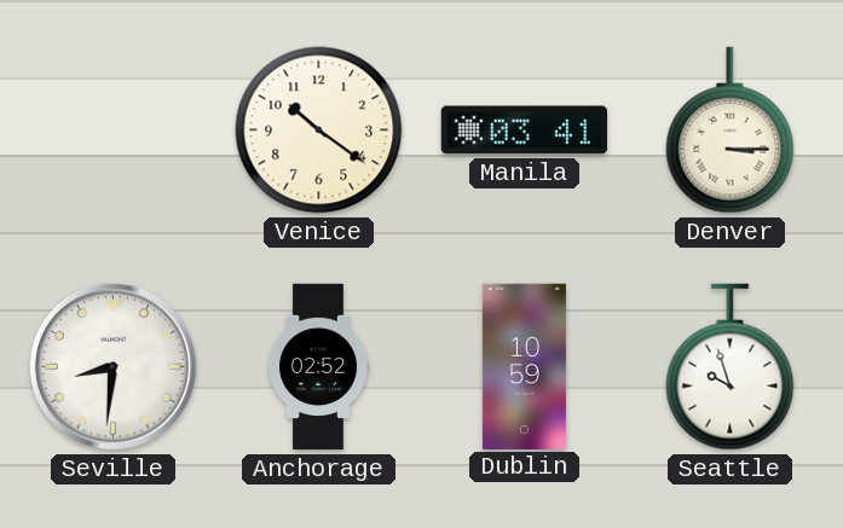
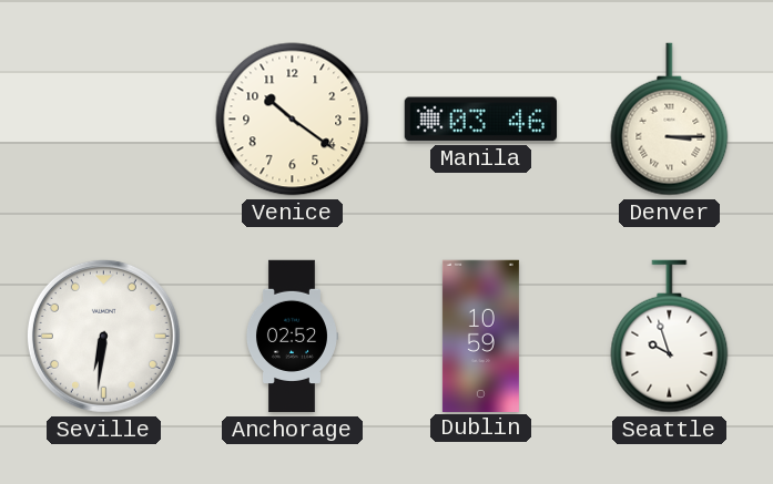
Manila: 03:41 -> 03:46 (480, 120)
Seville: 8:31 -> 6:31 (103, 336)
